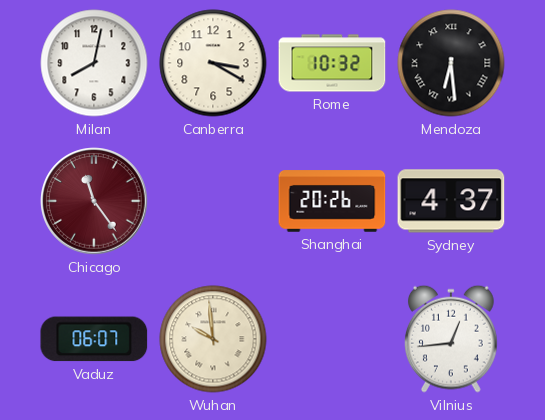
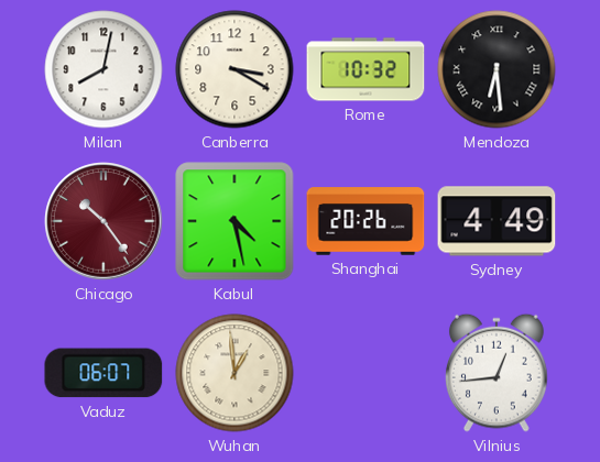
Chicago: 11:24 -> 10:24 (103, 221)
Kabul: none -> 4:28 (234, 221)
Sydney: 4:37 -> 4:49 (497, 221)
Wuhan: 9:59 -> 12:59 (234, 373)
